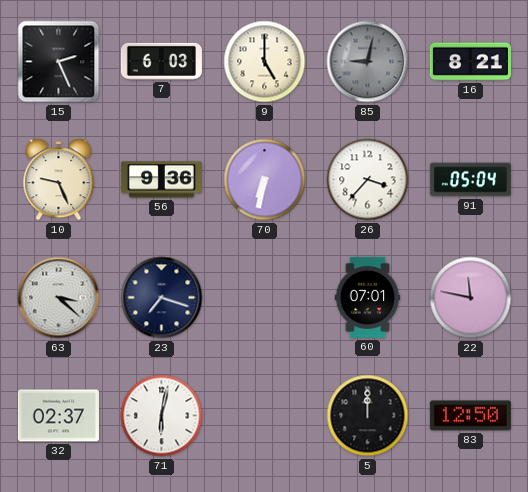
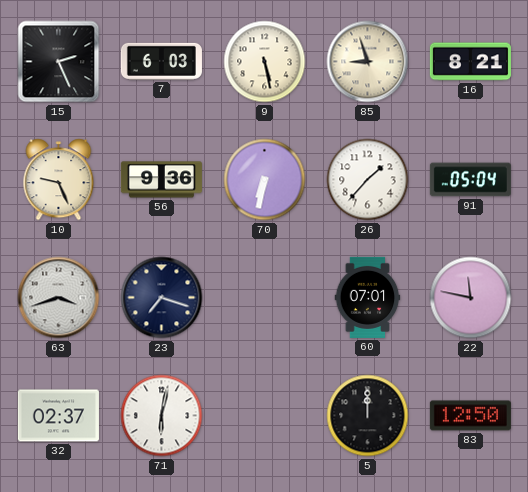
9: 5:00 -> 5:28 (265, 62)
85: 9:02 -> 8:57 (368, 62)
85 dial: grey -> cream (368, 62)
26: 3:37 -> 1:37 (368, 180)
63: 3:22 -> 3:42 (59, 298)
